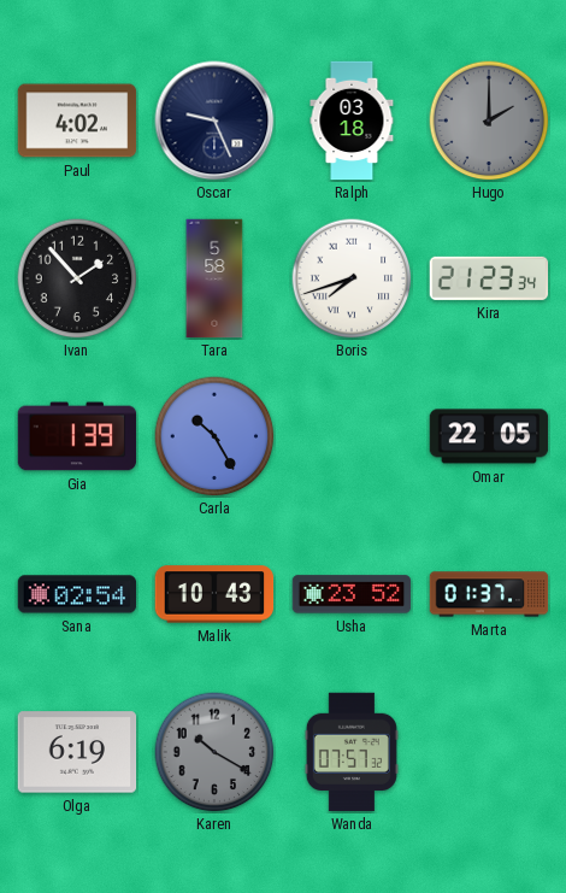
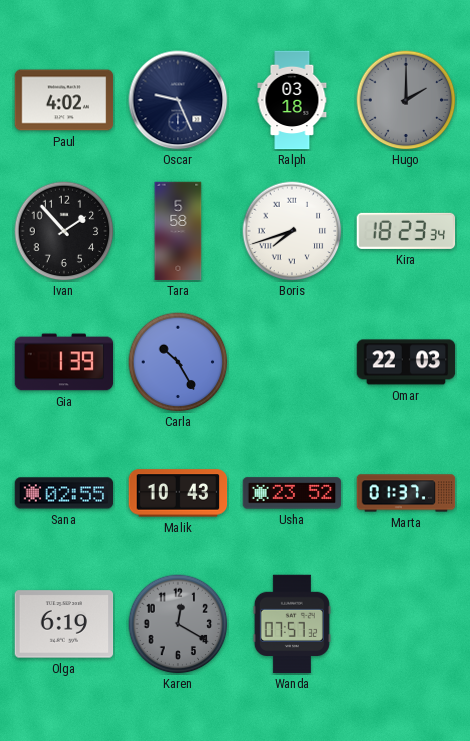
Kira: 21:23 -> 18:23 (406, 231)
Omar: 22:05 -> 22:03 (406, 362)
Sana: 02:54 -> 02:55 (64, 493)
Karen: 10:20 -> 12:20 (178, 624)
